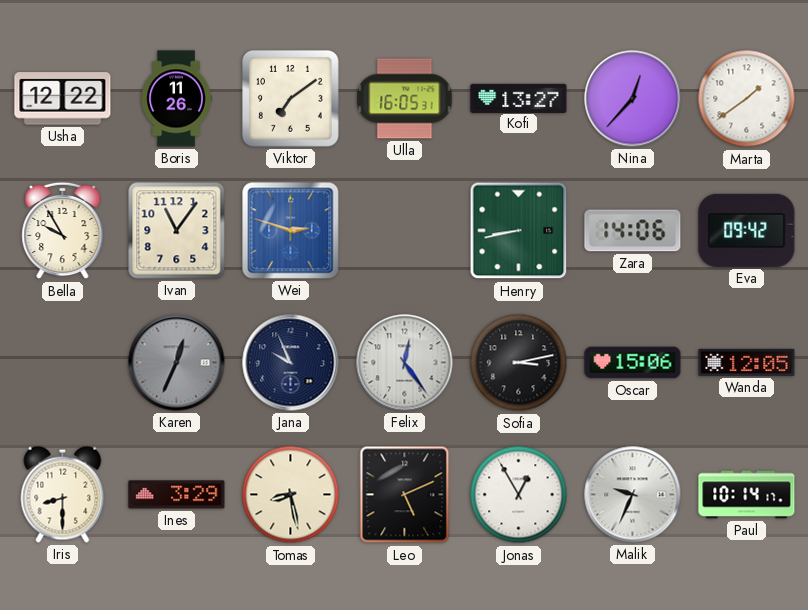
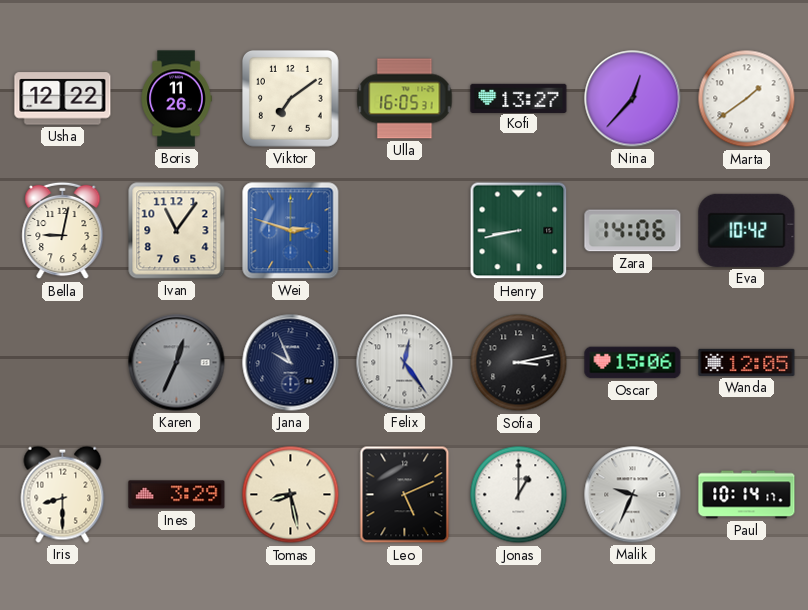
Bella: 9:55 -> 9:02 (63, 231)
Eva: 09:42 -> 10:42 (747, 230)
Jonas: 12:55 -> 1:00 (519, 495)
